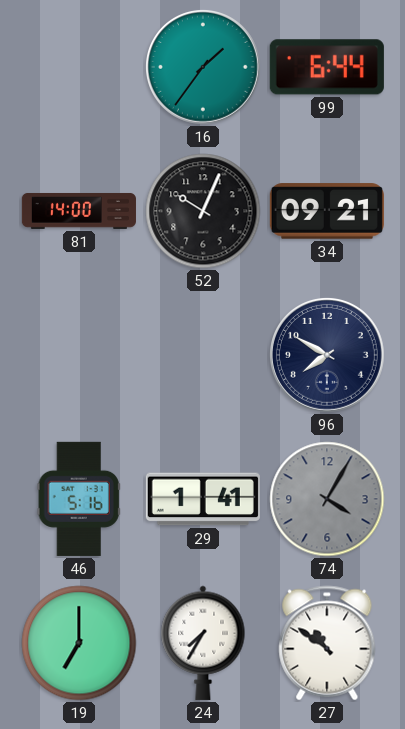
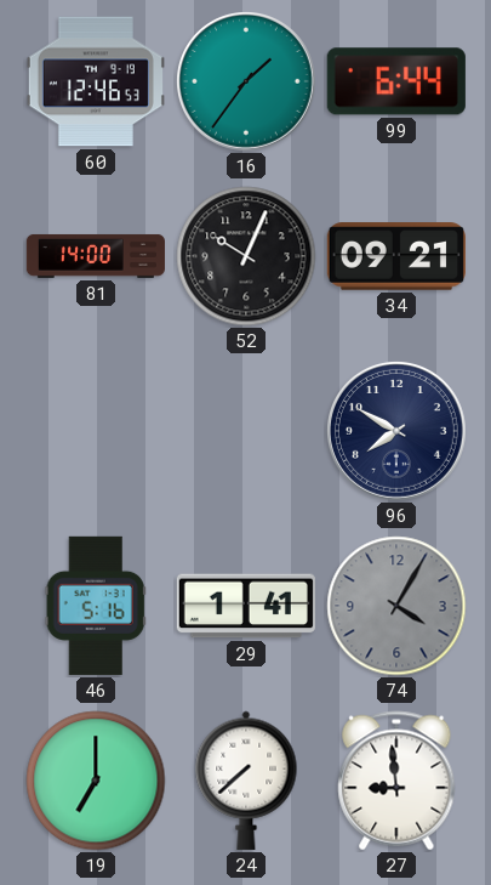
60: none -> 12:46 (96, 81)
24: 7:35 -> 7:38 (246, 781)
27: 10:51 -> 8:59 (396, 781)
